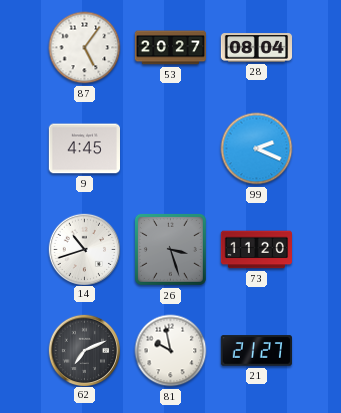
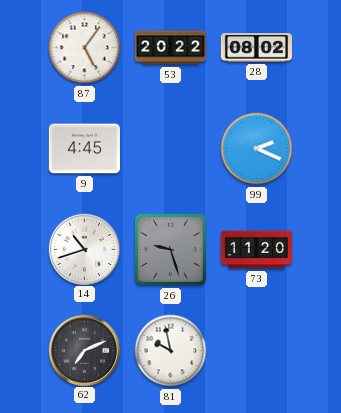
53: 20:27 -> 20:22 (170, 48)
28: 08:04 -> 08:02 (257, 48)
26: 3:27 -> 9:27 (170, 249)
21: 21:27 -> none (256, 351)
